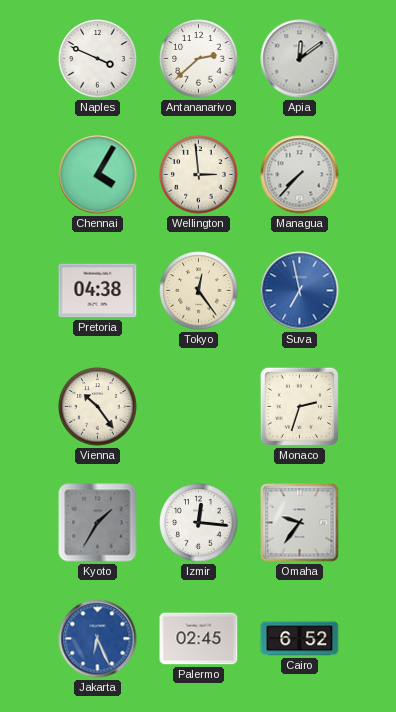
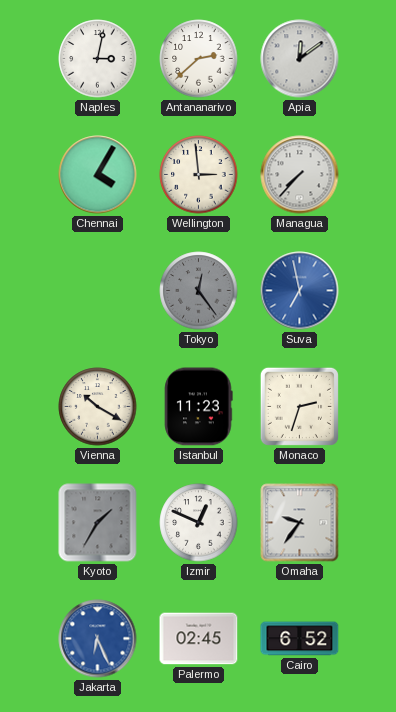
Naples: 3:49 -> 3:02 (98, 59)
Pretoria: 04:38 -> none (98, 291)
Tokyo dial: cream -> grey (199, 291)
Vienna: 10:24 -> 10:20 (98, 407)
Istanbul: none -> 11:23 (199, 407)
Izmir: 12:16 -> 12:49 (199, 523)
